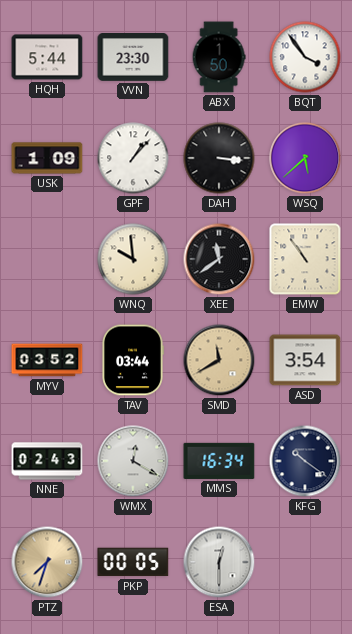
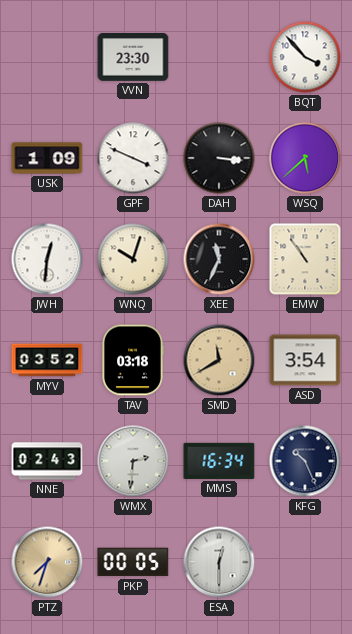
HQH: 5:44 -> none (47, 57)
ABX: 1:50 -> none (219, 57)
BQT: 3:54 -> 3:53 (305, 57)
GPF: 1:07 -> 3:49 (133, 158)
JWH: none -> 12:31 (47, 259)
WNQ: 9:59 -> 10:03 (133, 259)
XEE: 11:39 -> 11:34 (219, 259)
TAV: 03:44 -> 03:18 (133, 360)
WMX: 12:20 -> 2:31 (133, 461)
KFG: 10:21 -> 10:26 (305, 461)
